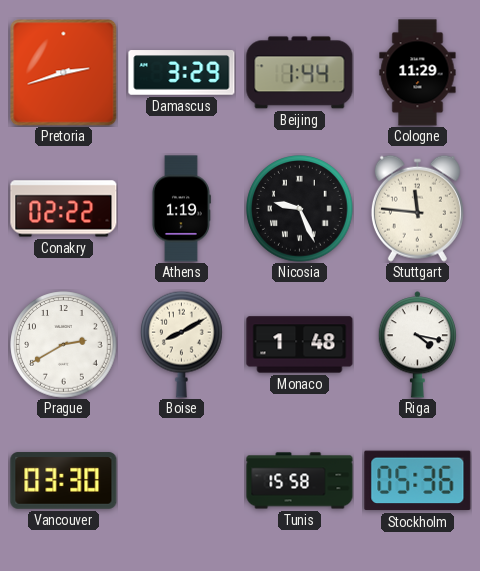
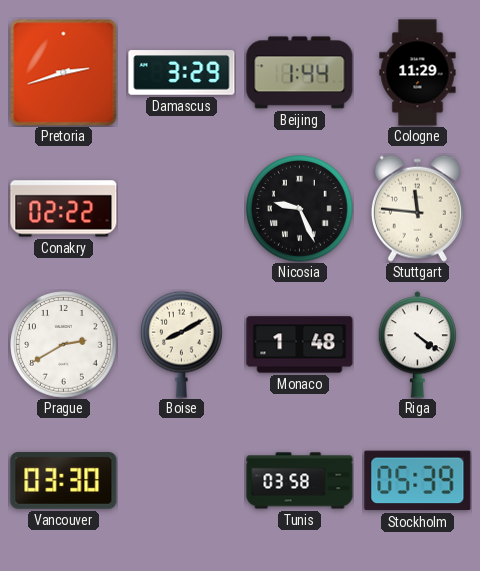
Athens: 1:19 -> none (181, 209)
Riga: 4:17 -> 4:21 (418, 345)
Tunis: 15:58 -> 03:58 (300, 481)
Stockholm: 05:36 -> 05:39 (418, 481)
